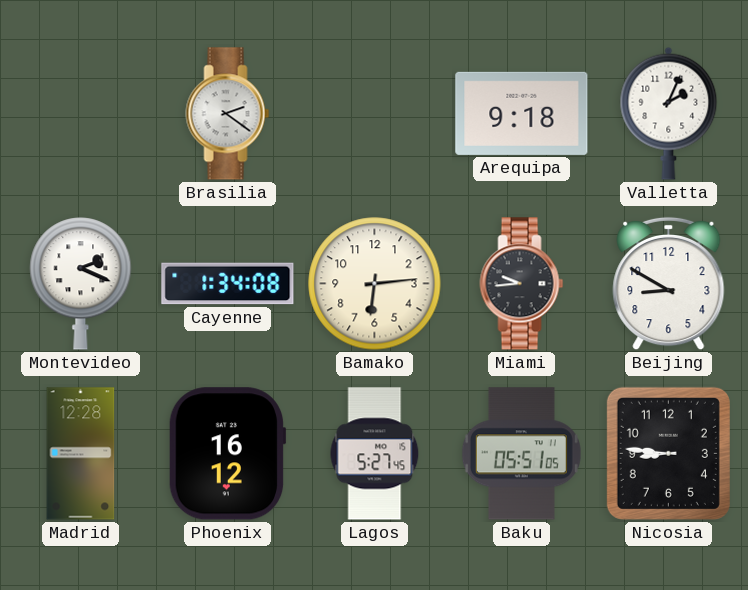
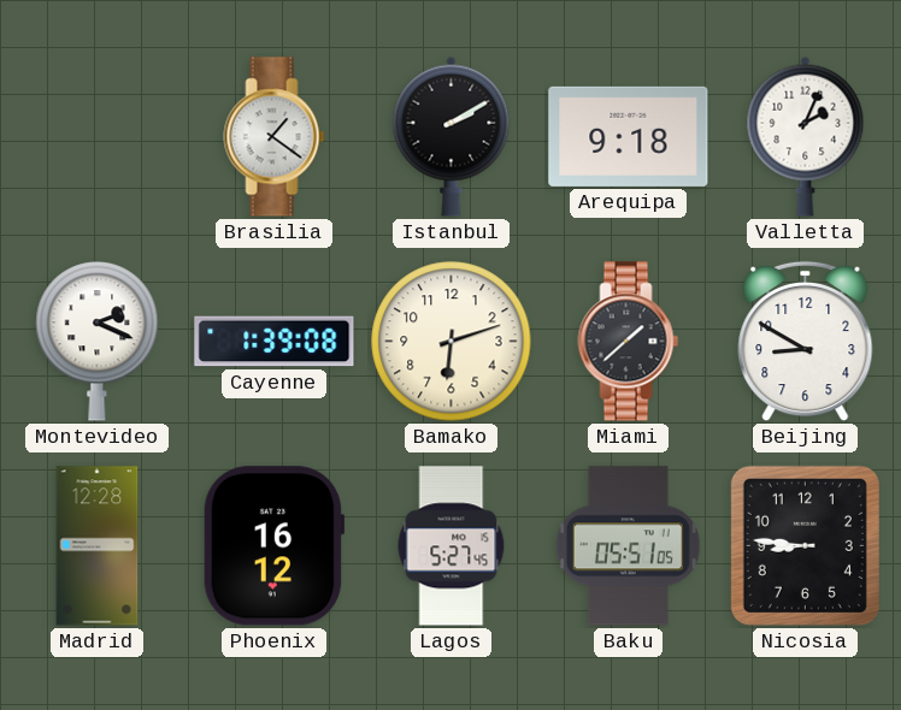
Brasilia: 2:21 -> 1:21 (275, 137)
Istanbul: none -> 2:10 (452, 136)
Cayenne: 1:34 -> 1:39 (275, 342)
Bamako: 6:14 -> 6:12 (452, 342)
Miami: 9:44 -> 1:38 (629, 342)
